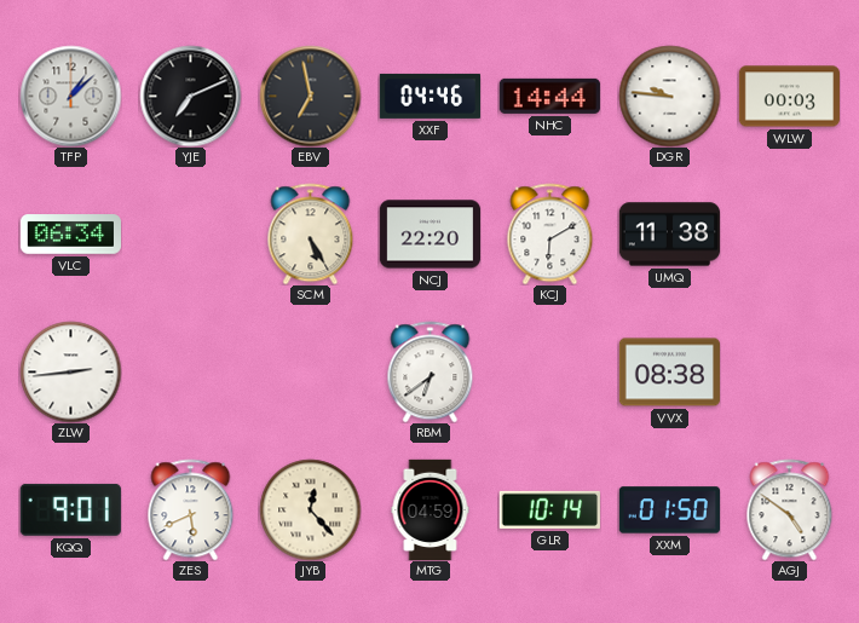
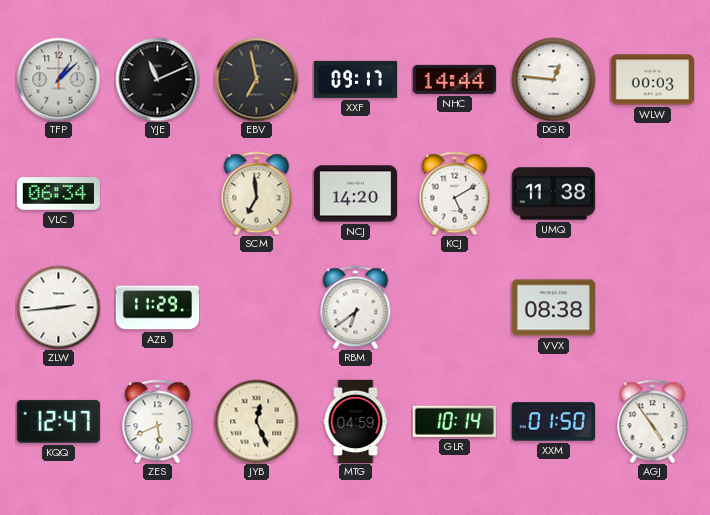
YJE: 7:11 -> 11:11 (157, 79)
XXF: 04:46 -> 09:17 (355, 79)
DGR: 9:46 -> 12:46 (553, 79)
SCM: 5:25 -> 6:59 (257, 193)
NCJ: 22:20 -> 14:20 (355, 194)
KCJ: 6:10 -> 5:10 (455, 193)
AZB: none -> 11:29 (157, 308)
KQQ: 9:01 -> 12:47 (58, 421)
JYB: 12:23 -> 12:26 (256, 421)
AGJ: 4:51 -> 4:54 (653, 421)
